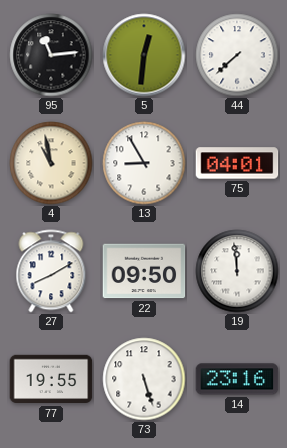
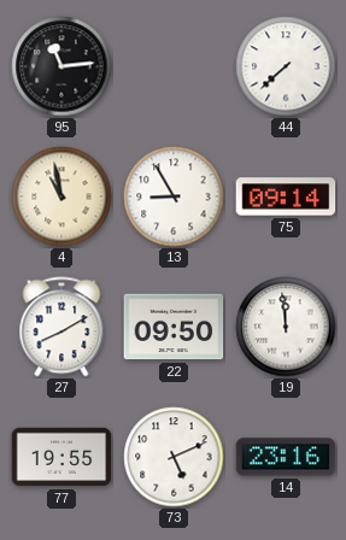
5: 12:31 -> none (144, 55)
75: 04:01 -> 09:14 (286, 196)
73: 5:27 -> 5:11 (174, 457)
